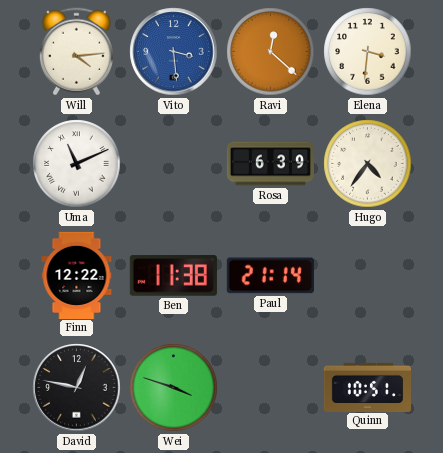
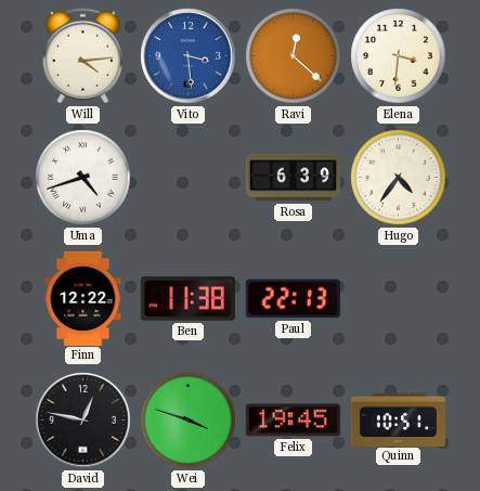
Uma: 11:11 -> 4:42 (83, 178)
Paul: 21:14 -> 22:13 (293, 299)
Felix: none -> 19:45 (293, 421)
